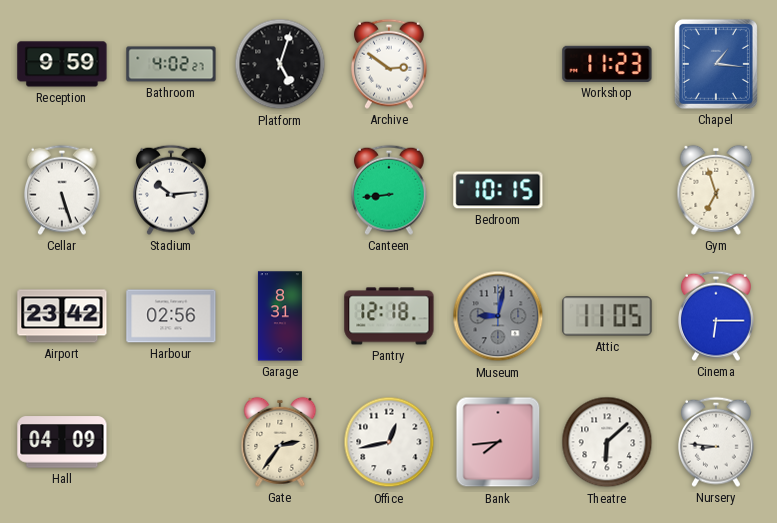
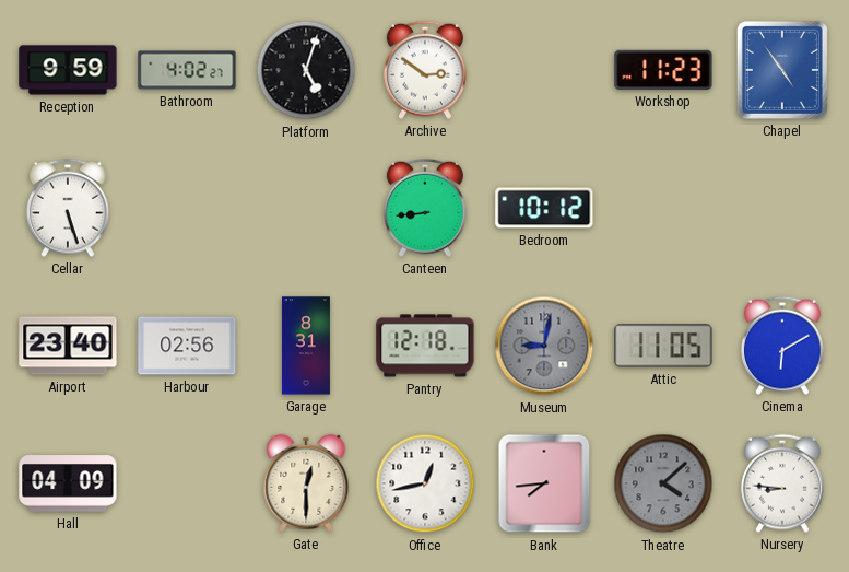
Chapel: 1:16 -> 4:54 (782, 70)
Stadium: 10:14 -> none (171, 190)
Bedroom: 10:15 -> 10:12 (544, 208)
Gym: 6:57 -> none (716, 190)
Airport: 23:42 -> 23:40 (68, 346)
Cinema: 6:15 -> 6:10 (782, 346)
Gate: 2:36 -> 12:30 (306, 483)
Theatre: 6:08 -> 4:08 (663, 483)
Theatre dial: white -> grey (663, 483)
